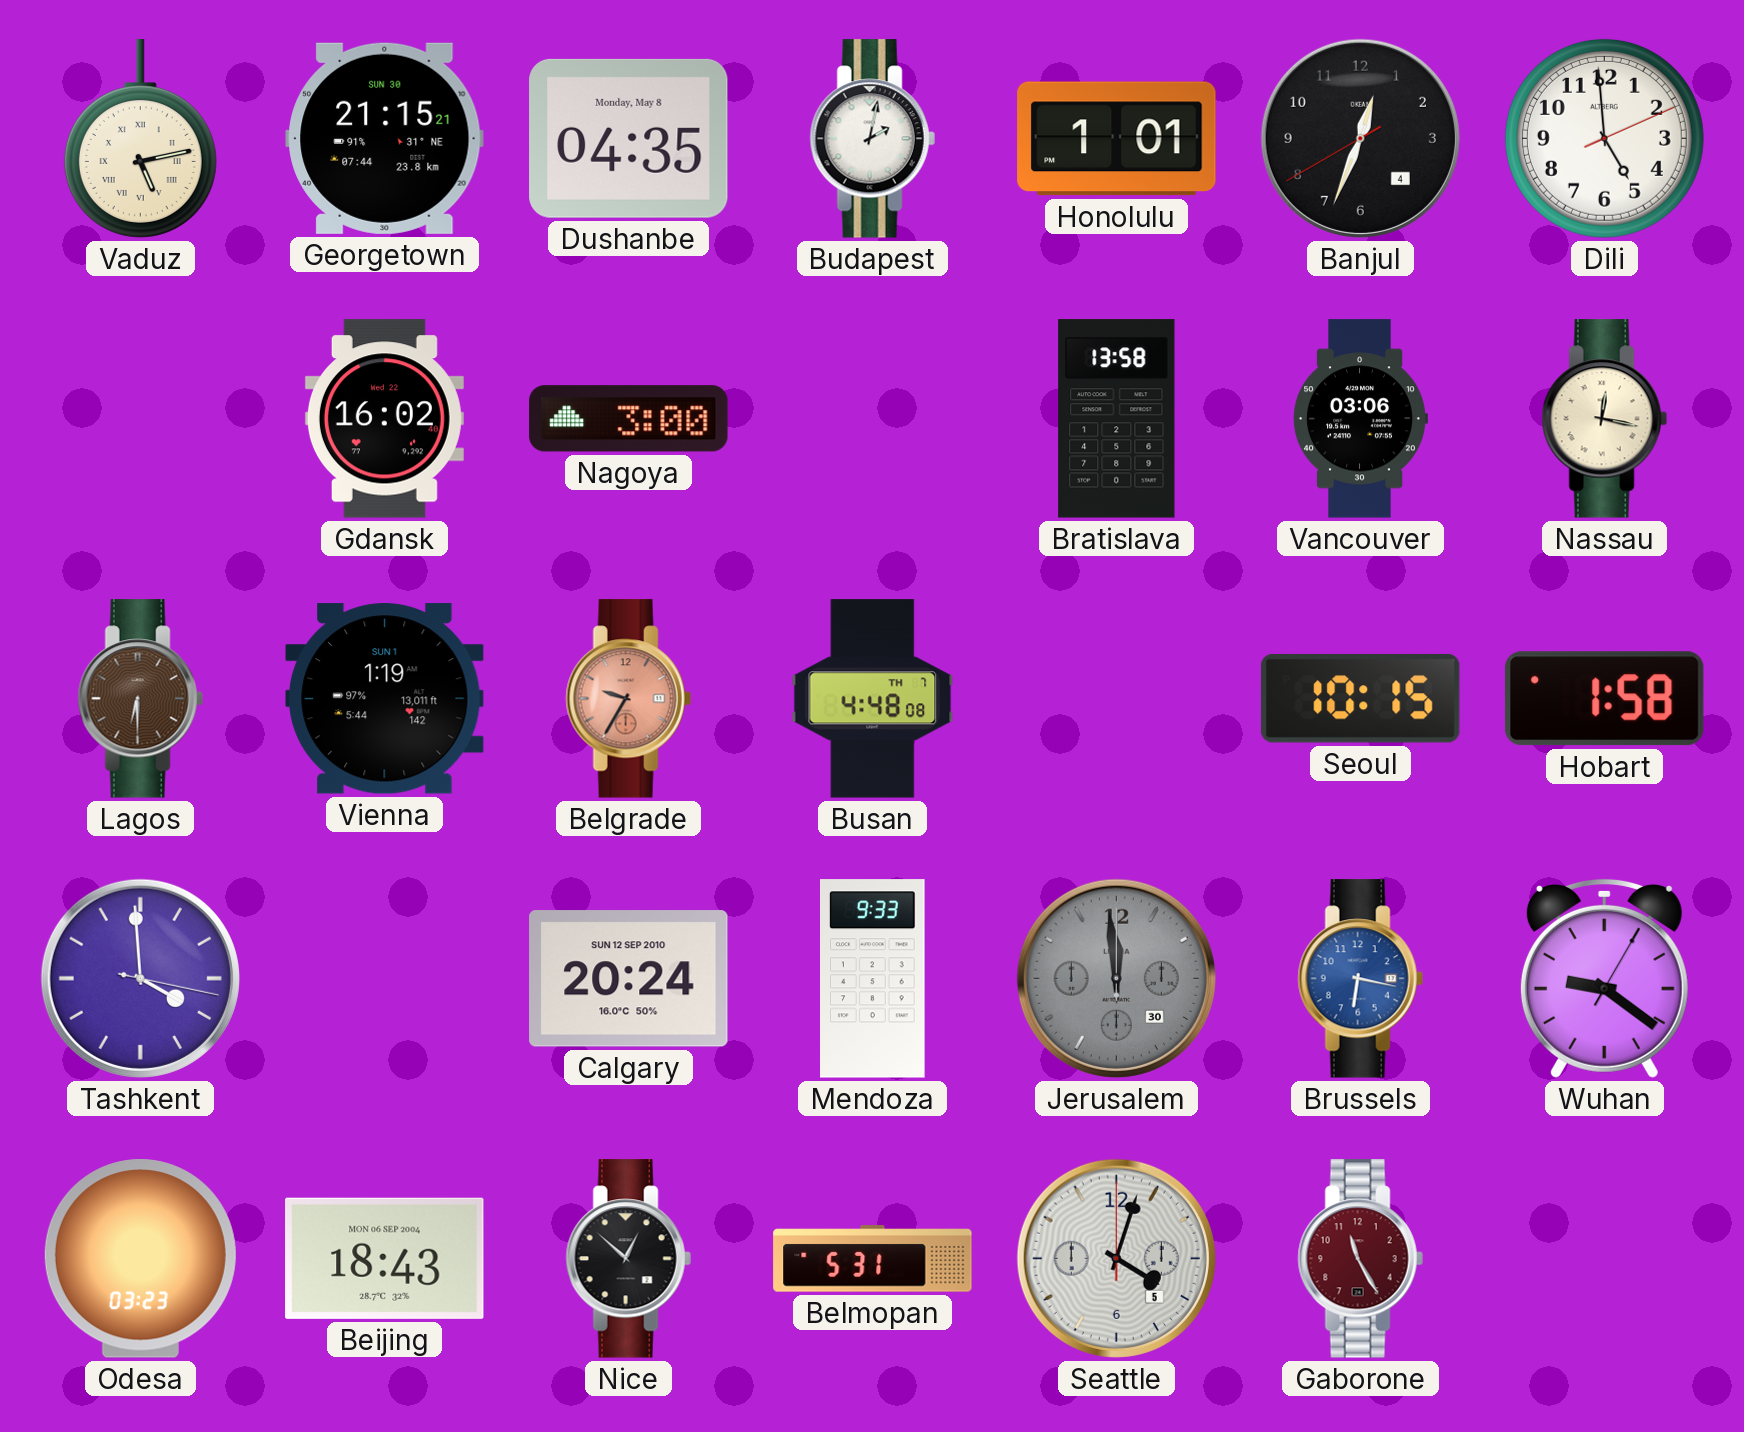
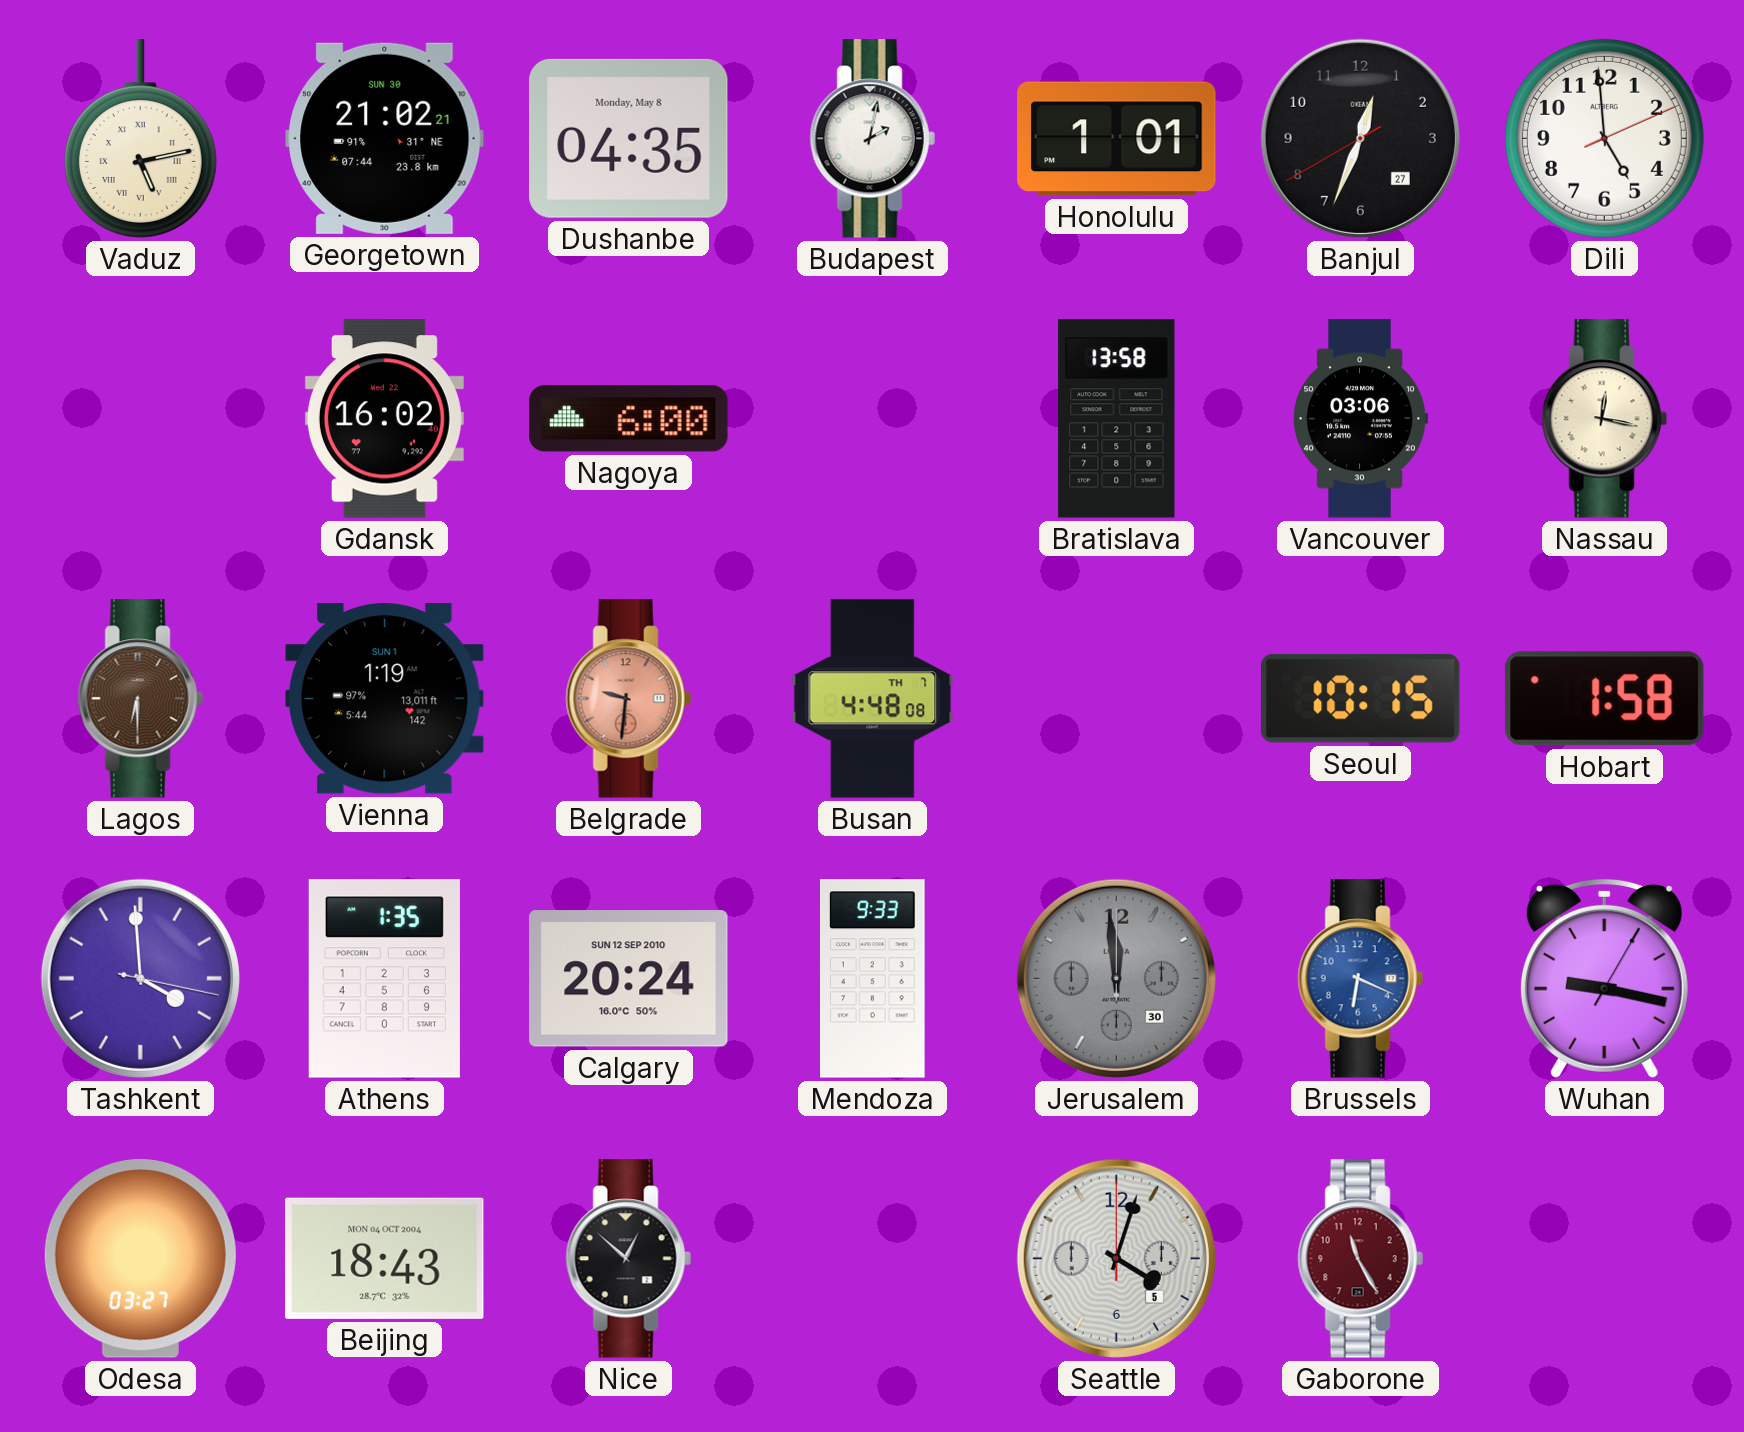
Georgetown: 21:15 -> 21:02 (385, 138)
Banjul date: 4 -> 27 (1360, 138)
Nagoya: 3:00 -> 6:00 (629, 419)
Belgrade: 9:35 -> 9:31 (628, 699)
Athens: none -> 1:35 (384, 979)
Brussels: 6:17 -> 6:19 (1360, 979)
Wuhan: 9:21 -> 9:17 (1604, 978)
Odesa: 03:23 -> 03:27 (140, 1259)
Beijing date: MON 06 SEP 2004 -> MON 04 OCT 2004 (385, 1258)
Belmopan: 5:31 -> none (873, 1259)
